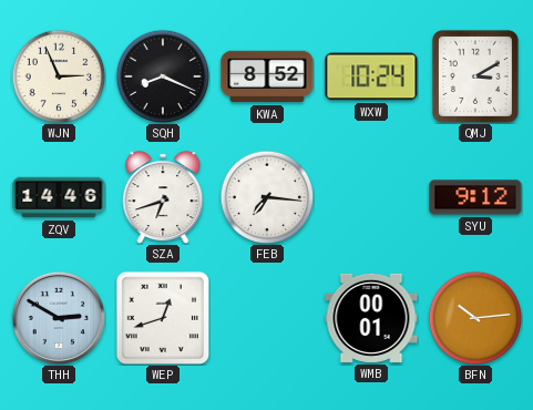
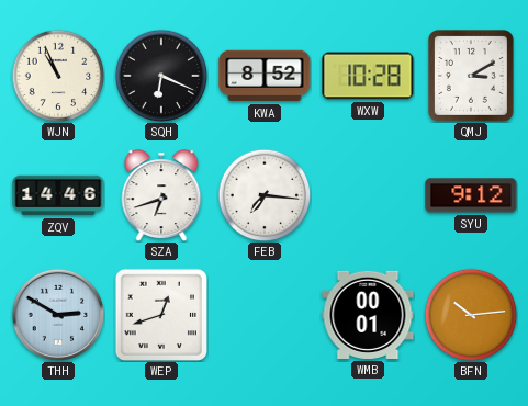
WJN: 2:56 -> 10:56 (58, 76)
SQH: 8:19 -> 6:19 (161, 76)
WXW: 10:24 -> 10:28 (368, 76)
